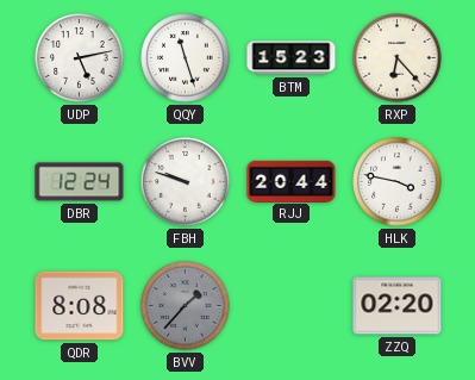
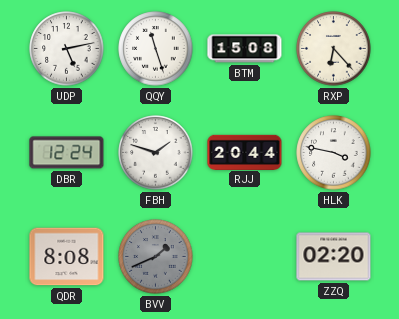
BTM: 15:23 -> 15:08 (245, 49)
FBH: 9:48 -> 1:48 (156, 153)
BVV: 1:37 -> 1:41 (156, 257)
